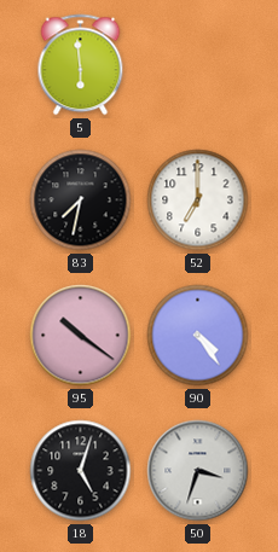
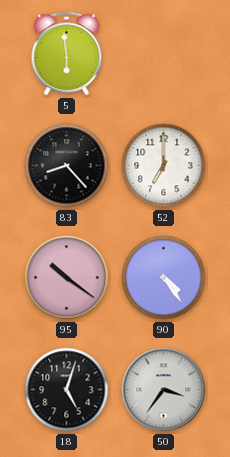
83: 7:32 -> 8:23 (67, 166)
50: 3:33 -> 3:36 (164, 390)
